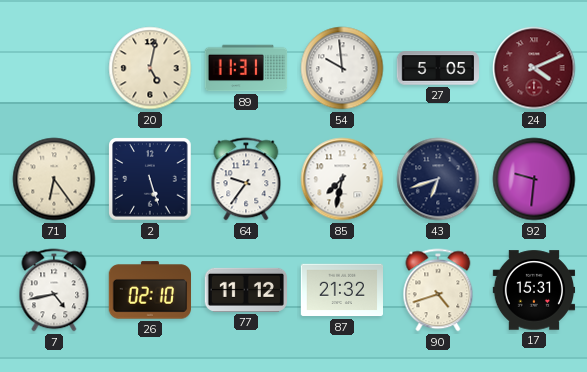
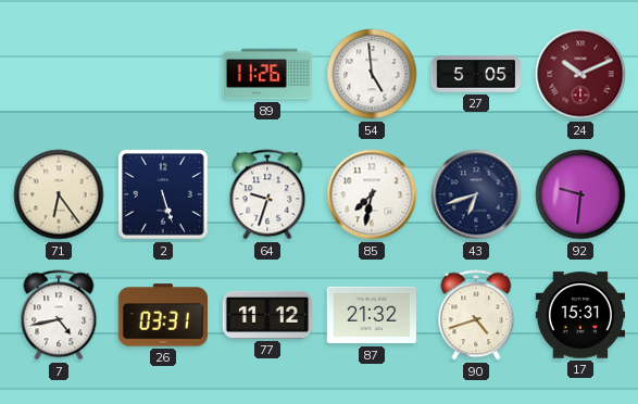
20: 5:02 -> none (150, 68)
89: 11:31 -> 11:26 (267, 74)
54: 9:59 -> 4:59 (372, 74)
24: 4:11 -> 10:11 (580, 74)
64: 9:36 -> 9:33 (267, 194)
26: 02:10 -> 03:31 (162, 315)
